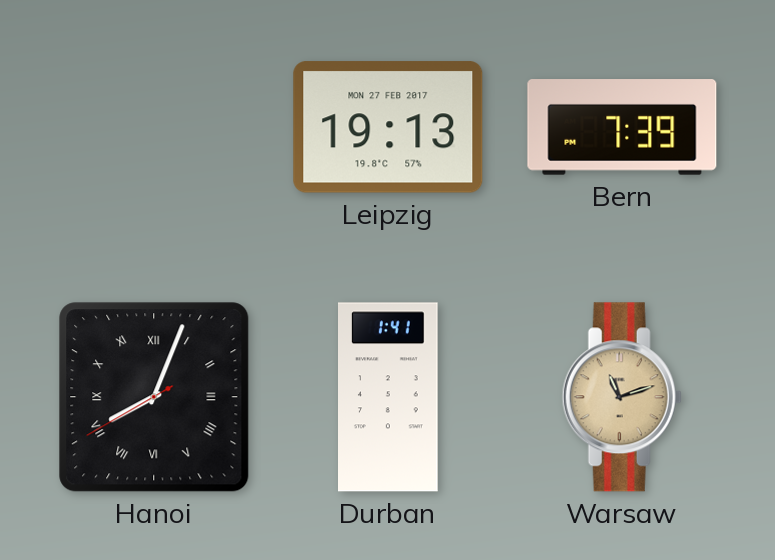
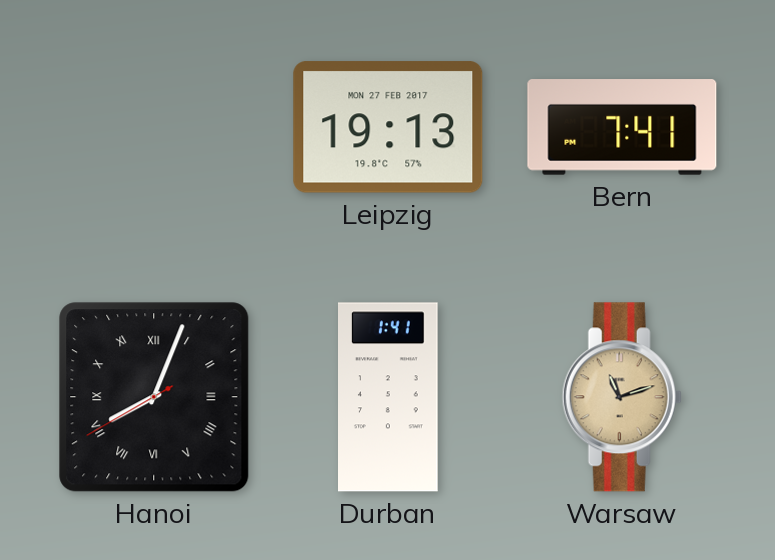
Bern: 7:39 -> 7:41 (622, 127)
